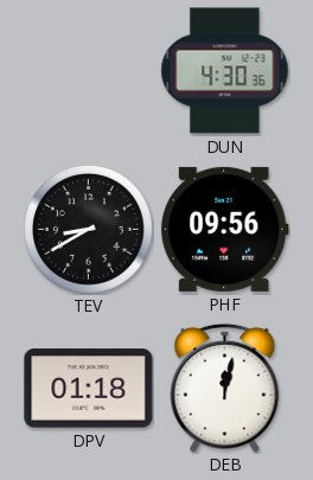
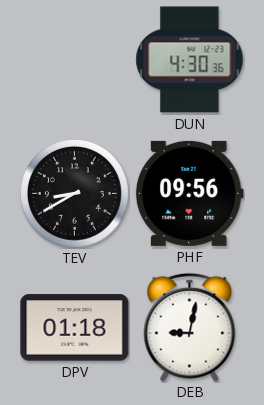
DEB: 12:02 -> 9:02 (190, 327)
